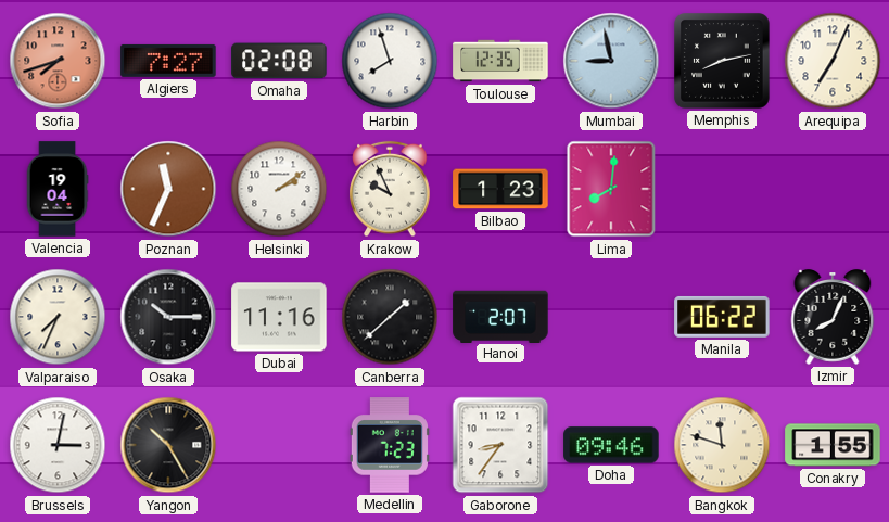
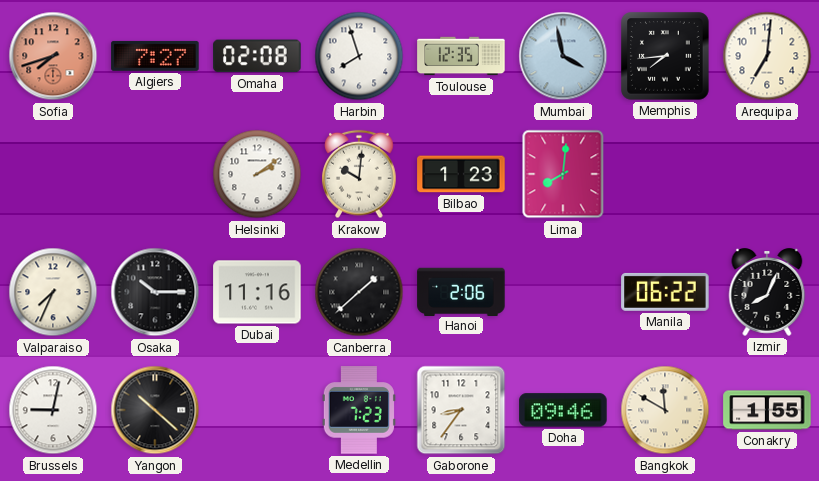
Mumbai: 8:58 -> 3:58 (563, 56)
Memphis: 8:13 -> 7:44 (665, 56)
Arequipa: 7:04 -> 7:01 (767, 56)
Valencia: 19:04 -> none (58, 189)
Poznan: 11:34 -> none (168, 189)
Krakow: 9:56 -> 10:01 (359, 174)
Hanoi: 2:07 -> 2:06 (461, 291)
Brussels: 3:02 -> 9:02 (53, 410)
Yangon: 10:25 -> 10:22 (155, 410)
Bangkok: 11:48 -> 11:50 (665, 410)
